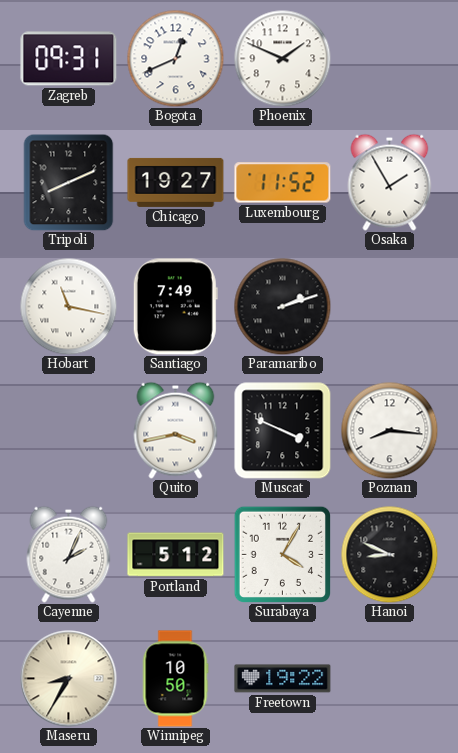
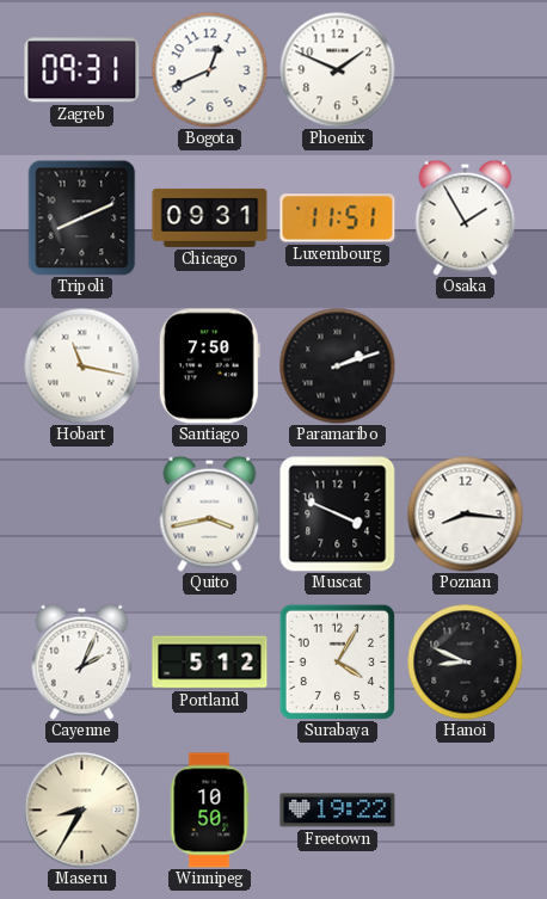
Chicago: 19:27 -> 09:31 (210, 217)
Luxembourg: 11:52 -> 11:51 (338, 218)
Santiago: 7:49 -> 7:50 (209, 367)
